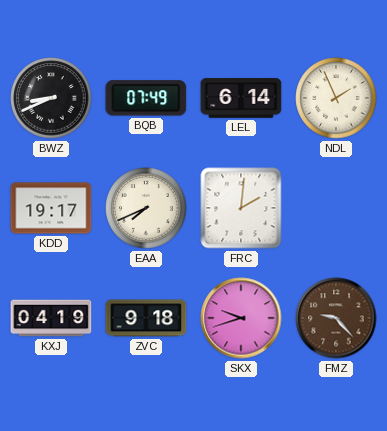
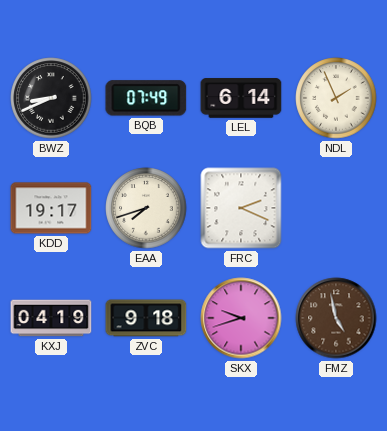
EAA: 7:41 -> 7:42 (146, 208)
FRC: 2:01 -> 2:19 (241, 208)
FMZ: 9:23 -> 4:58 (336, 318)
